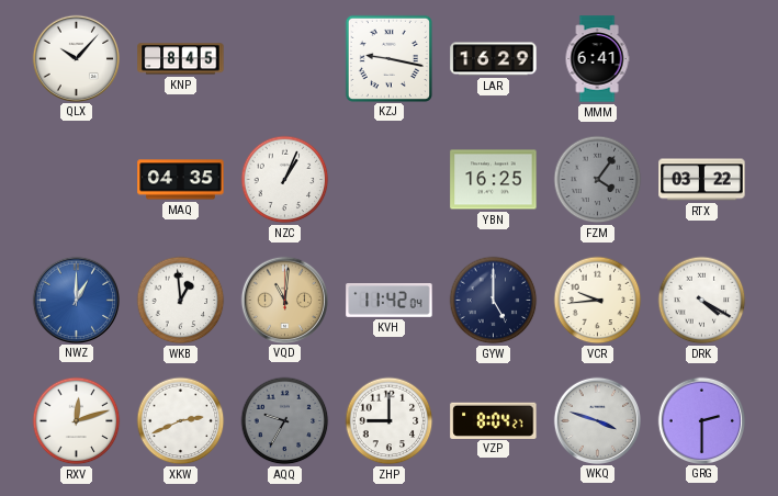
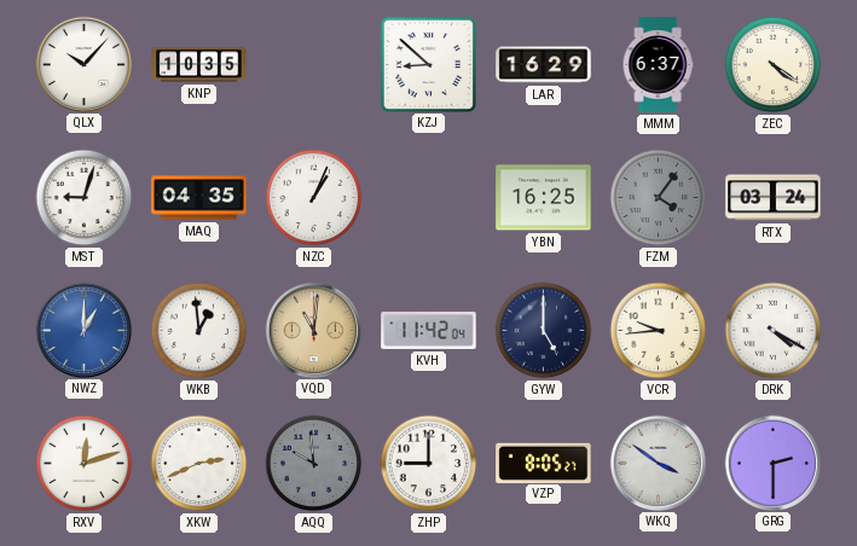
KNP: 8:45 -> 10:35 (199, 65)
KZJ: 9:17 -> 8:52 (428, 64)
MMM: 6:41 -> 6:37 (658, 65)
ZEC: none -> 4:21 (774, 65)
MST: none -> 9:03 (85, 198)
RTX: 03:22 -> 03:24 (774, 198)
AQQ: 9:35 -> 9:59 (314, 464)
VZP: 8:04 -> 8:05 (544, 463)
WKQ: 3:48 -> 3:51 (658, 463)
